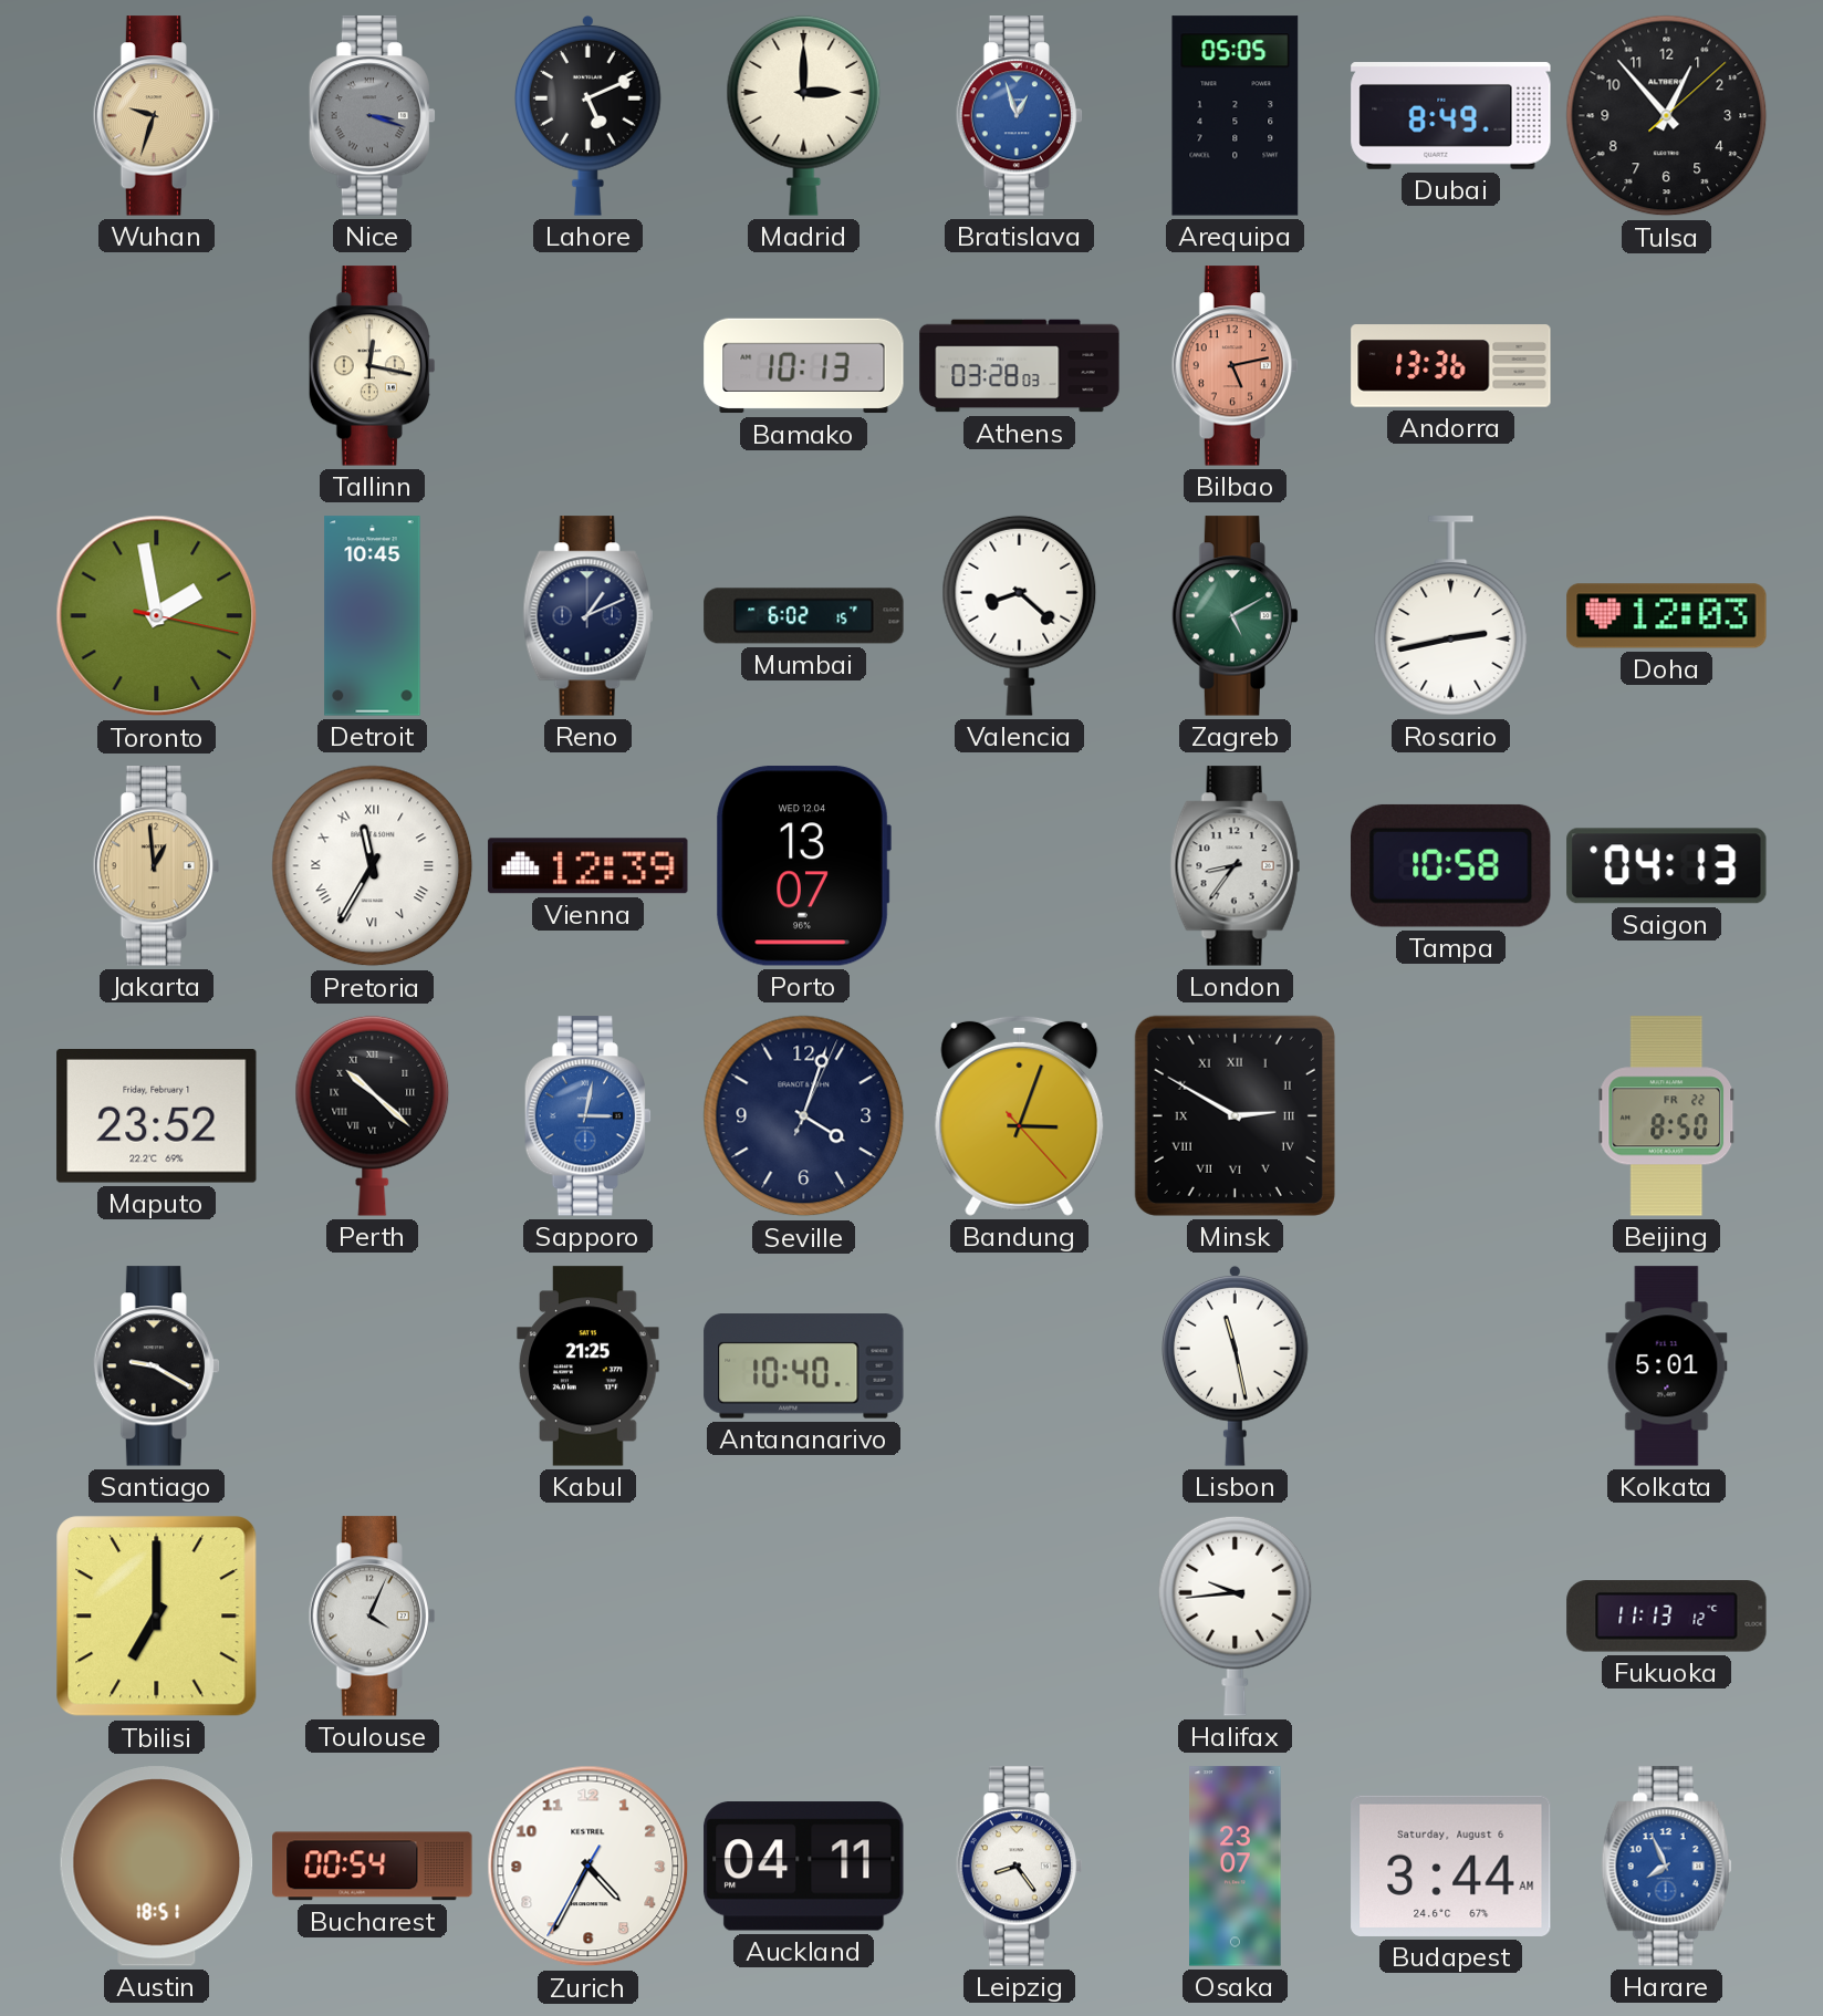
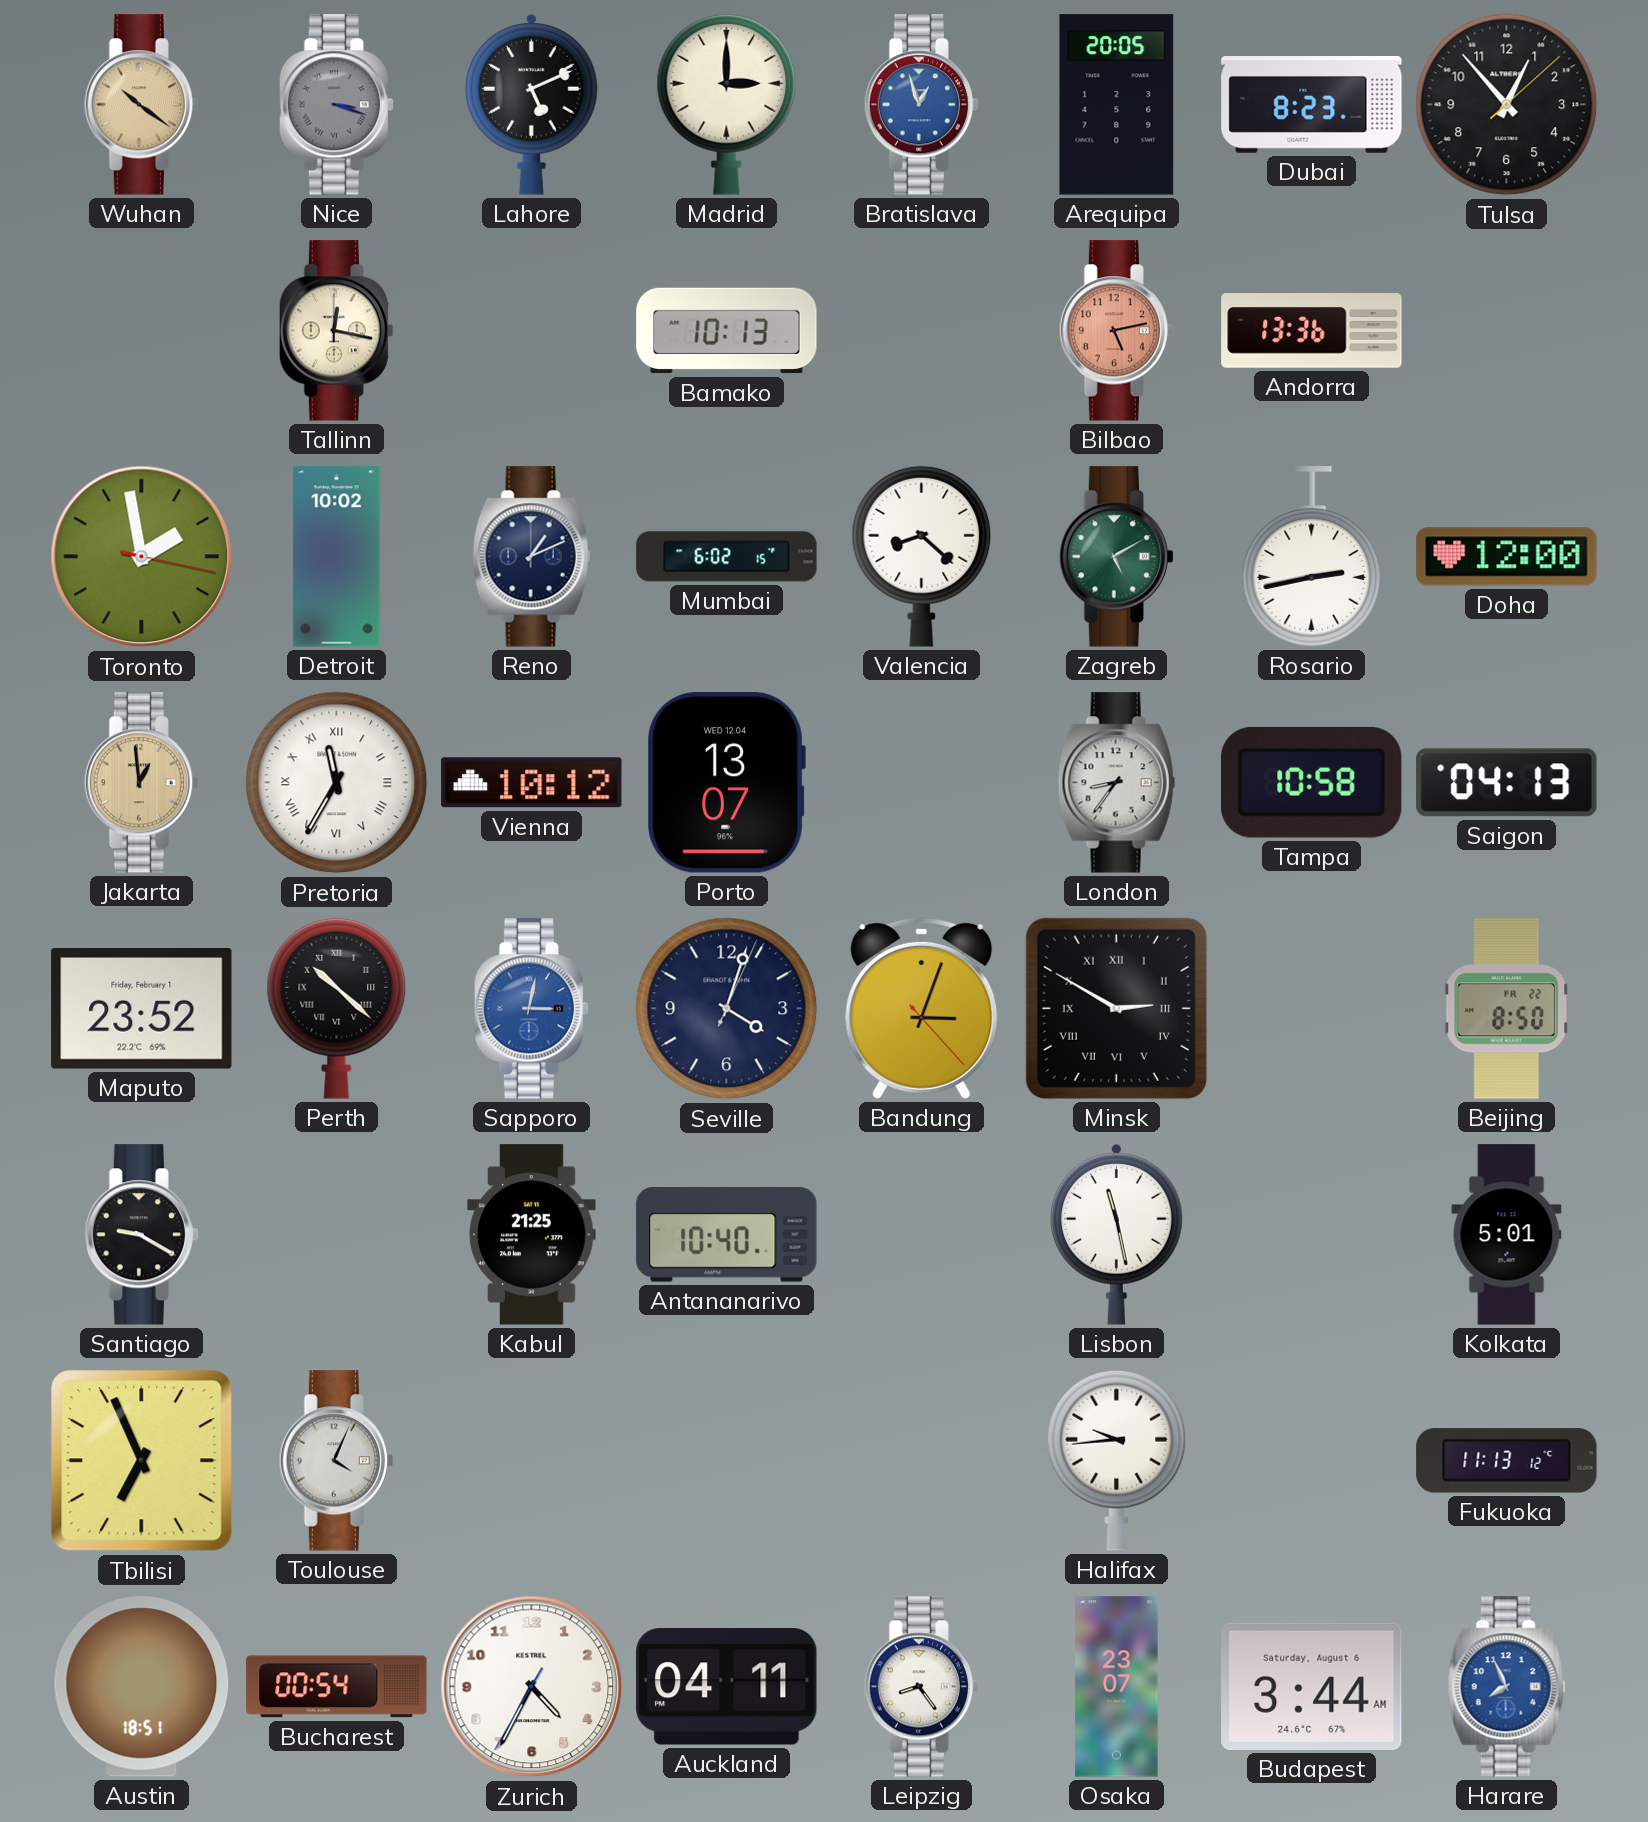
Wuhan: 9:33 -> 10:21 (141, 105)
Arequipa: 05:05 -> 20:05 (1117, 105)
Dubai: 8:49 -> 8:23 (1312, 105)
Athens: 03:28 -> none (1020, 366)
Detroit: 10:45 -> 10:02 (337, 557)
Doha: 12:03 -> 12:00 (1507, 557)
Vienna: 12:39 -> 10:12 (532, 783)
Tbilisi: 7:00 -> 6:56 (142, 1461)
